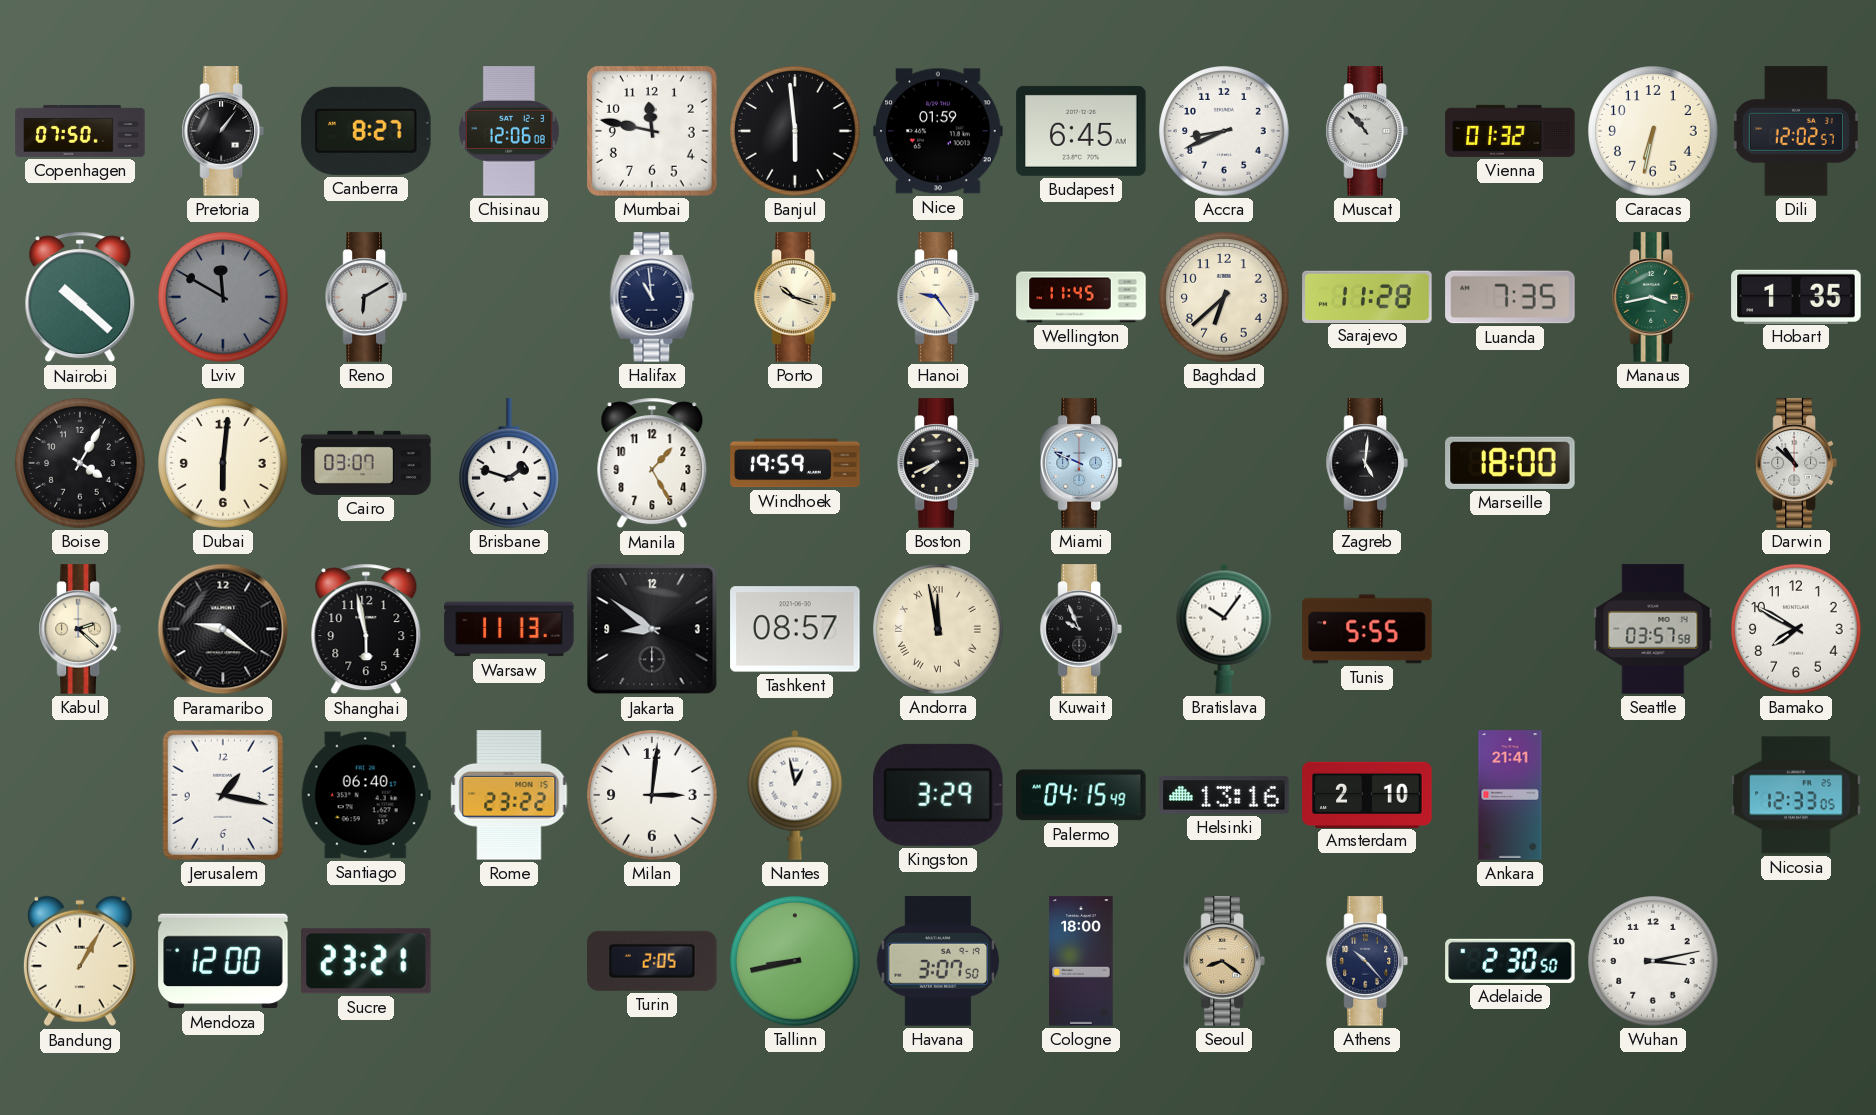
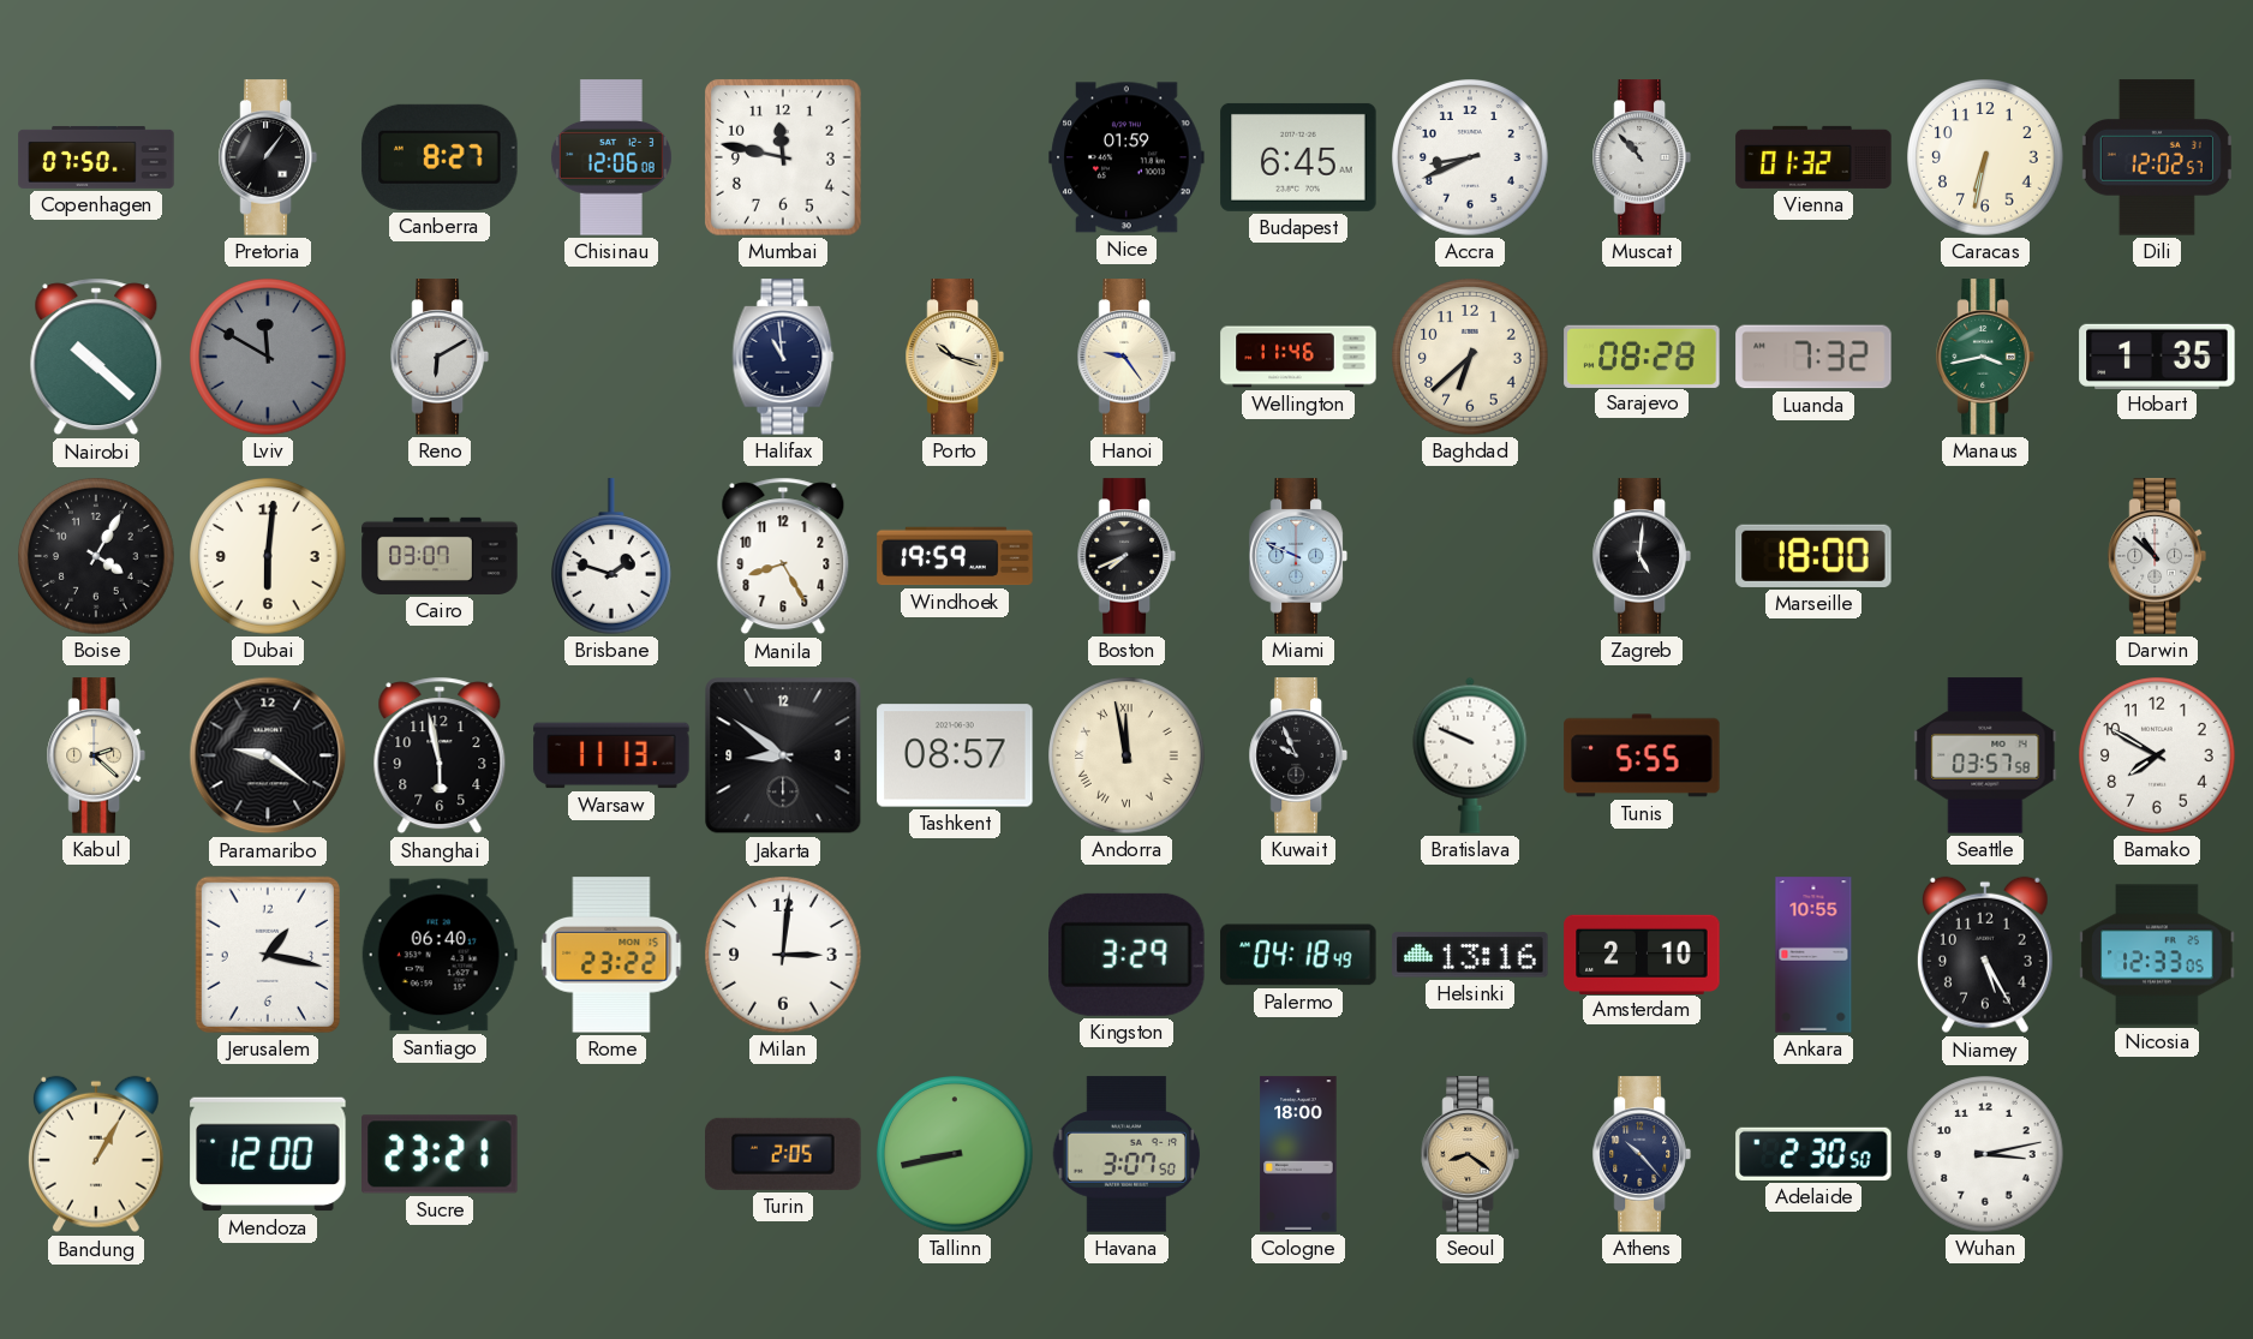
Banjul: 5:59 -> none (795, 131)
Wellington: 11:45 -> 11:46 (1298, 357)
Sarajevo: 11:28 -> 08:28 (1642, 355)
Luanda: 7:35 -> 7:32 (1813, 357)
Manila: 1:25 -> 8:25 (783, 556)
Bratislava: 10:06 -> 9:49 (1470, 755)
Nantes: 12:58 -> none (795, 795)
Palermo: 04:15 -> 04:18 (1298, 955)
Ankara: 21:41 -> 10:55 (1813, 955)
Niamey: none -> 5:25 (1985, 955)
